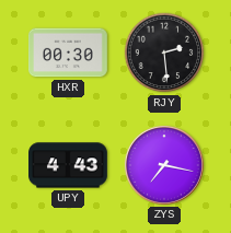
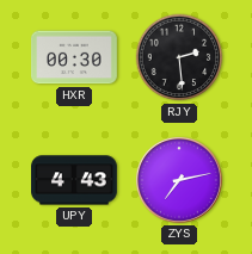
ZYS: 7:17 -> 7:13 (179, 180)
